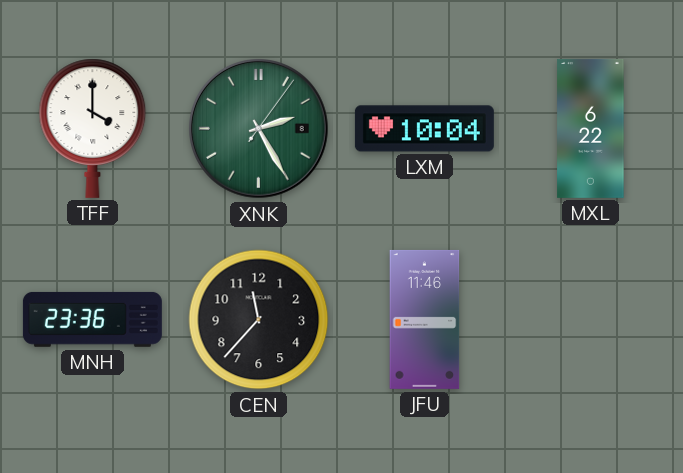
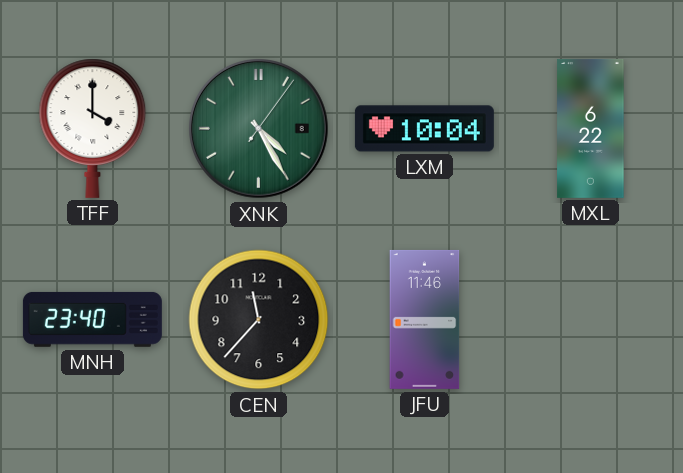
XNK: 2:25 -> 4:25 (259, 129)
MNH: 23:36 -> 23:40 (92, 319)
